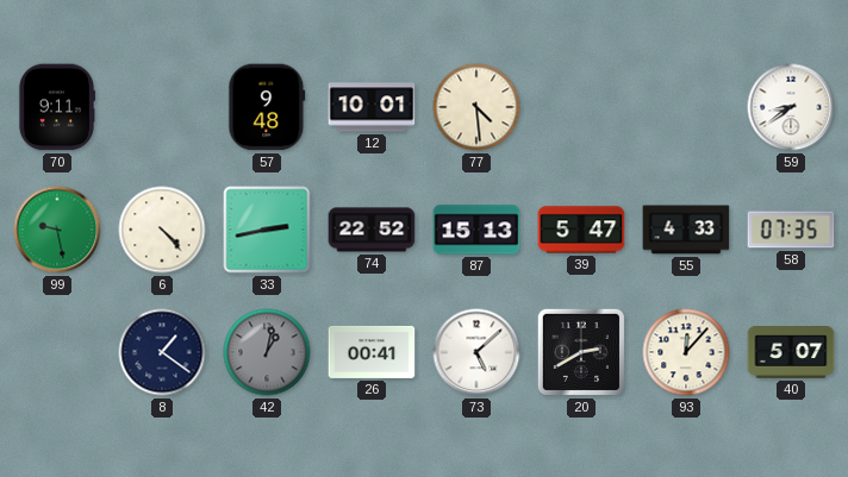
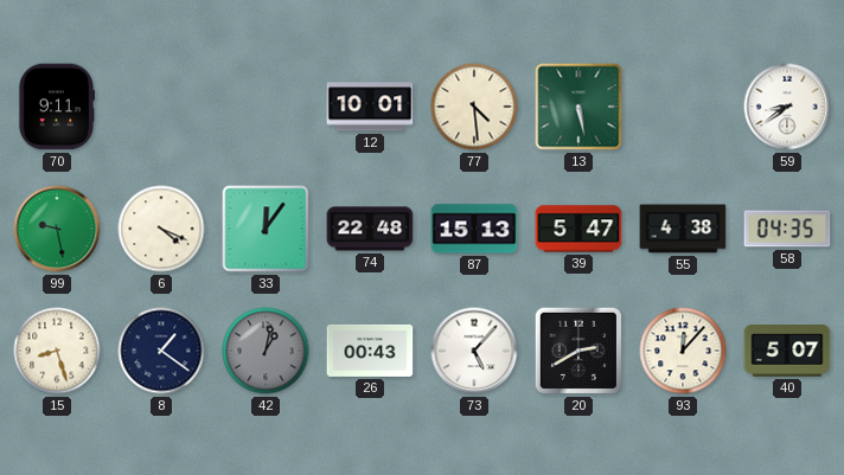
57: 9:48 -> none (267, 107)
13: none -> 5:28 (578, 107)
6: 4:23 -> 4:19 (161, 229)
33: 2:43 -> 12:06 (266, 229)
74: 22:52 -> 22:48 (370, 229)
55: 4:33 -> 4:38 (683, 229)
58: 07:35 -> 04:35 (787, 229)
15: none -> 8:27 (57, 351)
26: 00:41 -> 00:43 (370, 351)
73: 5:08 -> 5:07 (474, 351)
